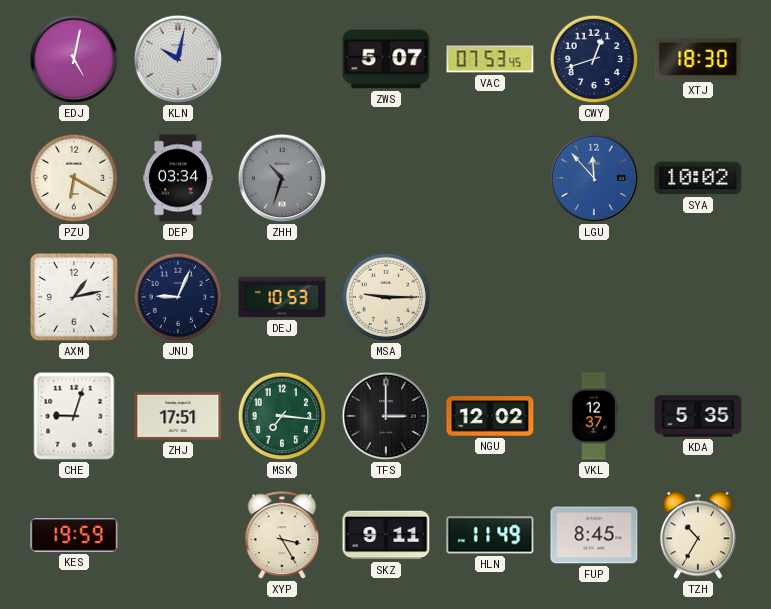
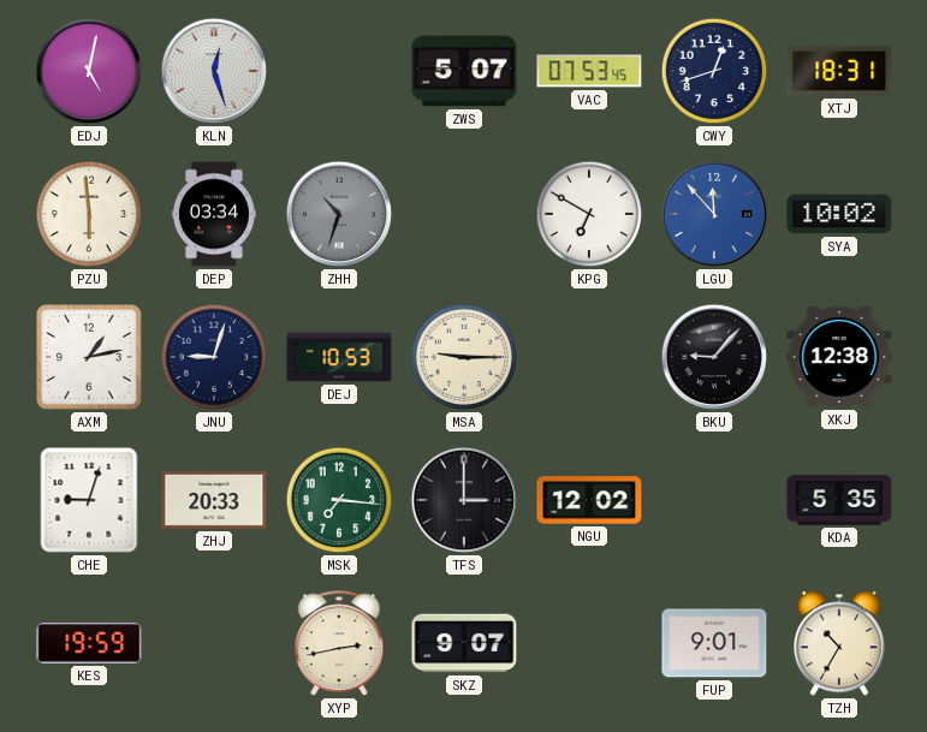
KLN: 10:02 -> 12:27 (214, 71)
XTJ: 18:30 -> 18:31 (839, 71)
PZU: 6:20 -> 5:59 (89, 214)
KPG: none -> 6:50 (589, 214)
JNU: 9:04 -> 9:03 (214, 357)
BKU: none -> 9:07 (714, 357)
XKJ: none -> 12:38 (839, 357)
ZHJ: 17:51 -> 20:33 (214, 500)
VKL: 12:37 -> none (594, 416)
XYP: 3:25 -> 2:43 (339, 644)
SKZ: 9:11 -> 9:07 (464, 643)
HLN: 11:49 -> none (490, 535)
FUP: 8:45 -> 9:01 (714, 643)
